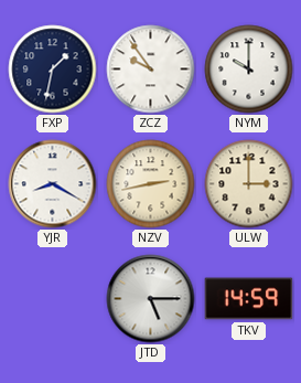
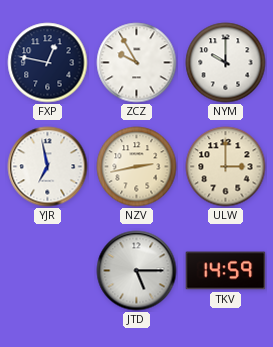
FXP: 1:32 -> 12:47 (48, 63)
ZCZ: 9:54 -> 9:55 (137, 63)
YJR: 8:20 -> 6:58 (48, 167)
